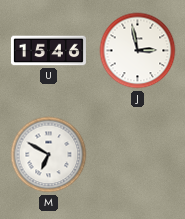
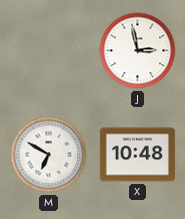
U: 15:46 -> none (48, 51)
X: none -> 10:48 (137, 155)
